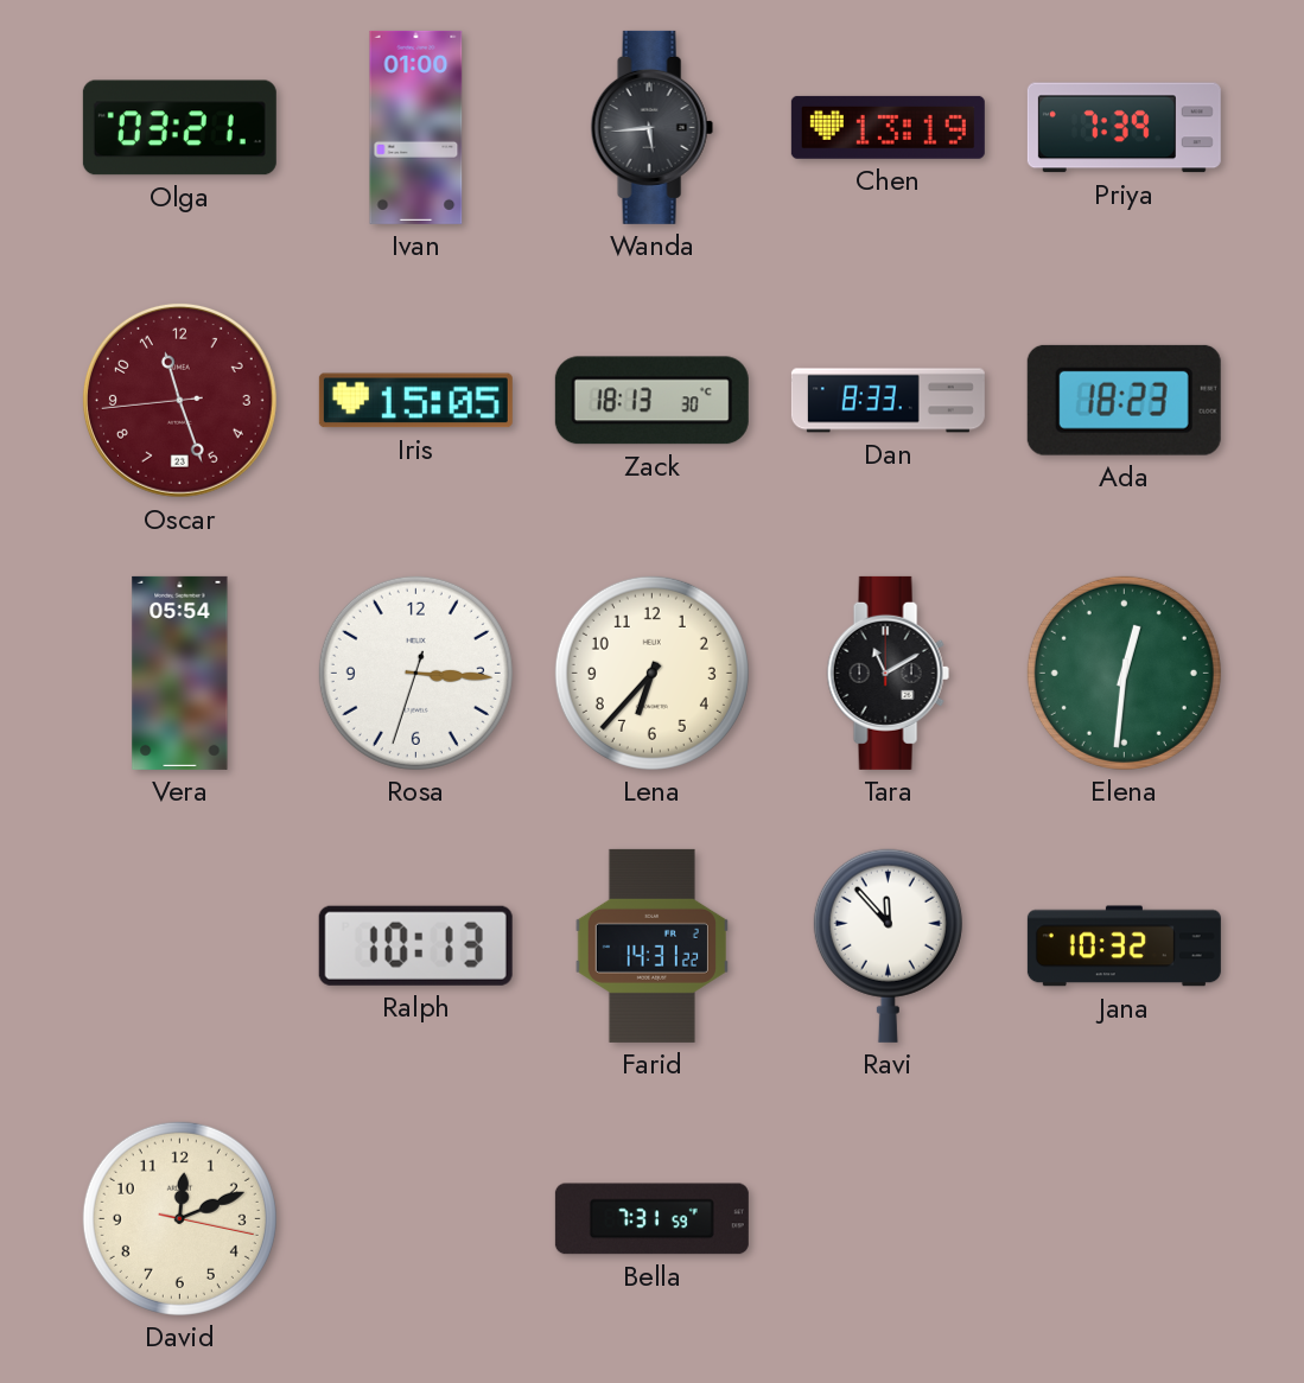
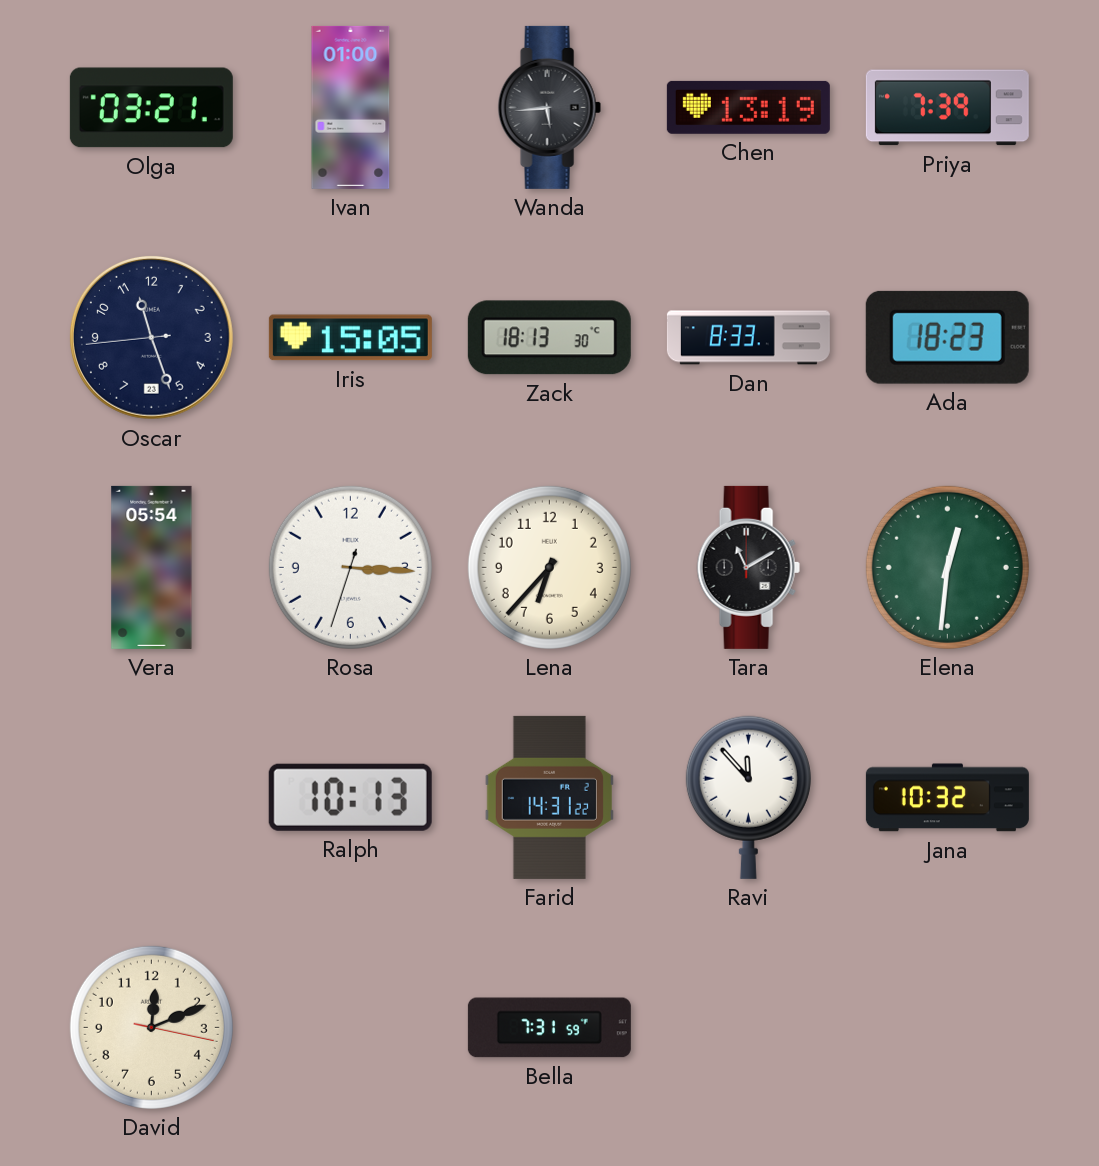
Oscar dial: burgundy -> navy (151, 337)
